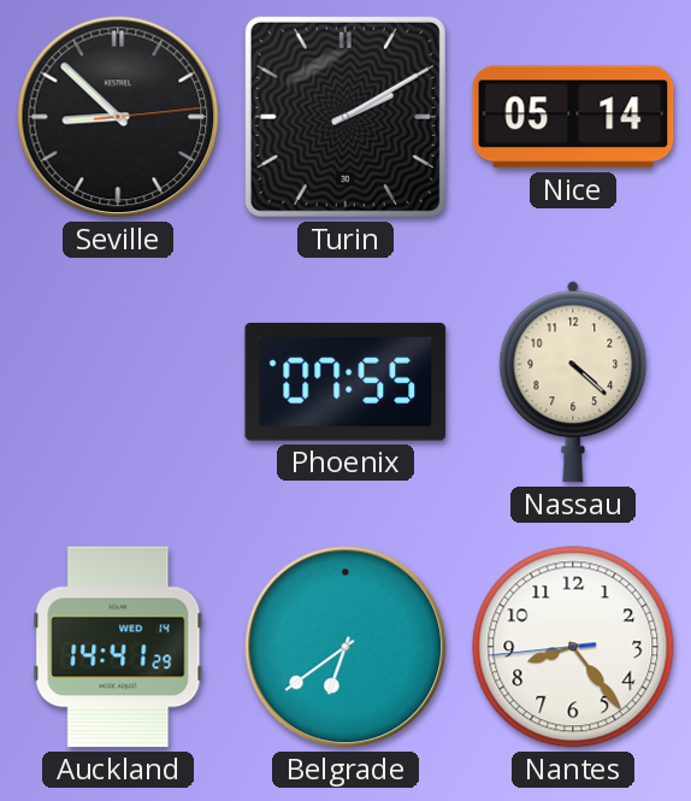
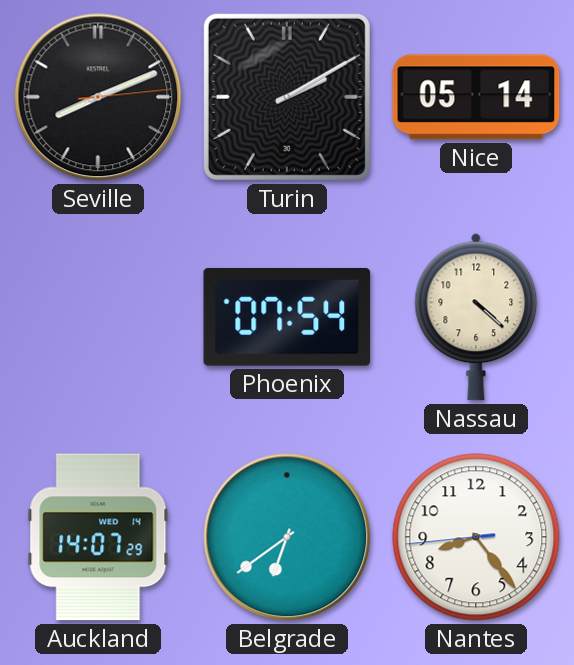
Seville: 8:52 -> 8:11 (98, 97)
Phoenix: 07:55 -> 07:54 (287, 317)
Auckland: 14:41 -> 14:07 (98, 537)
